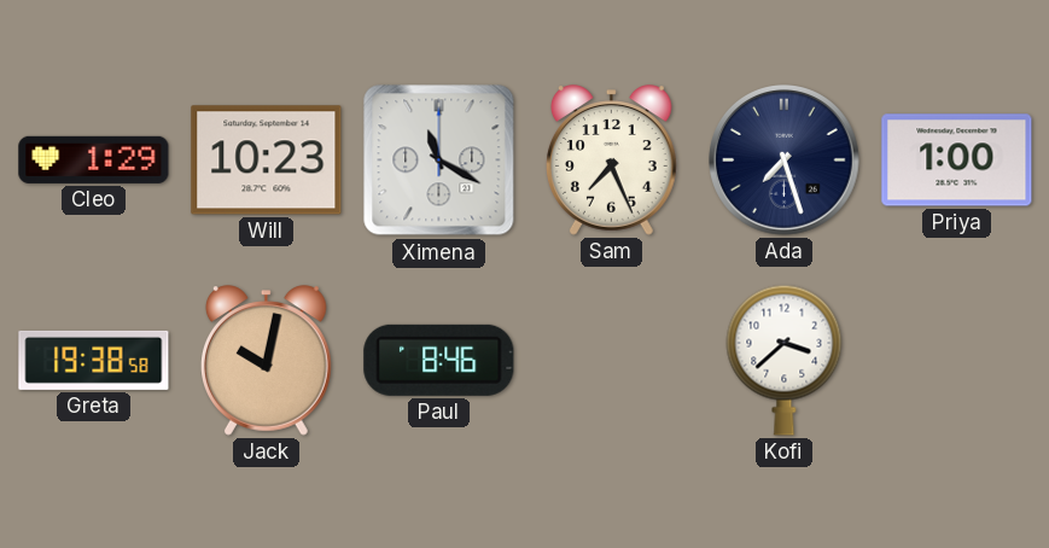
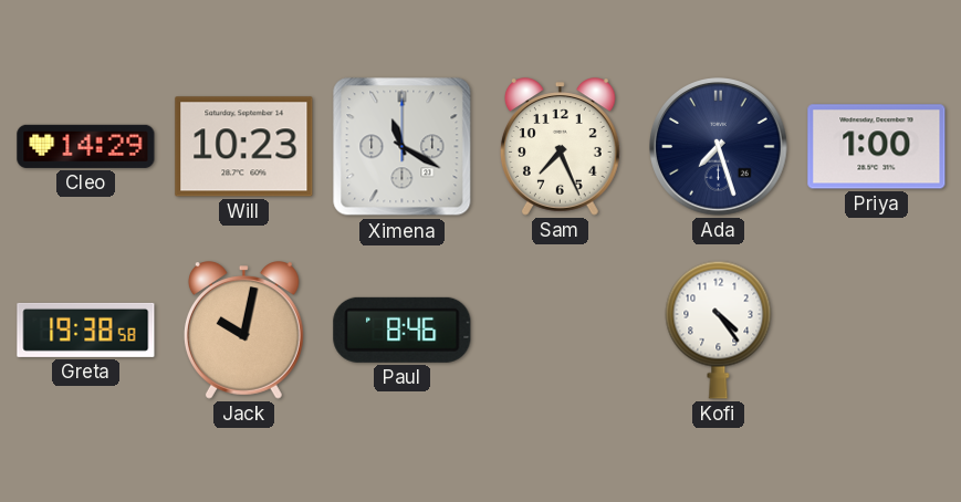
Cleo: 1:29 -> 14:29 (86, 146)
Kofi: 3:38 -> 4:24 (719, 330)
